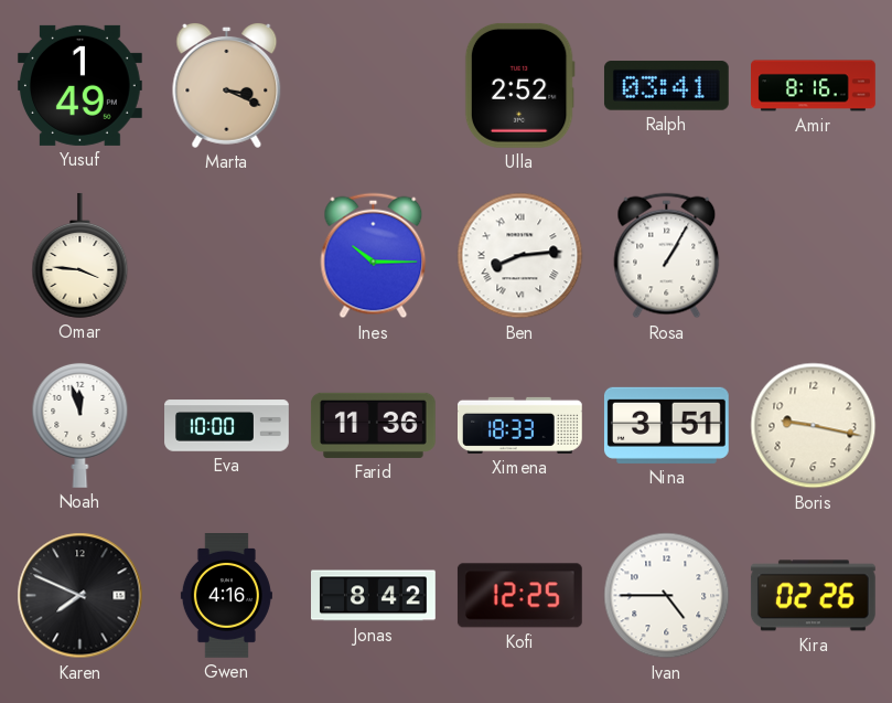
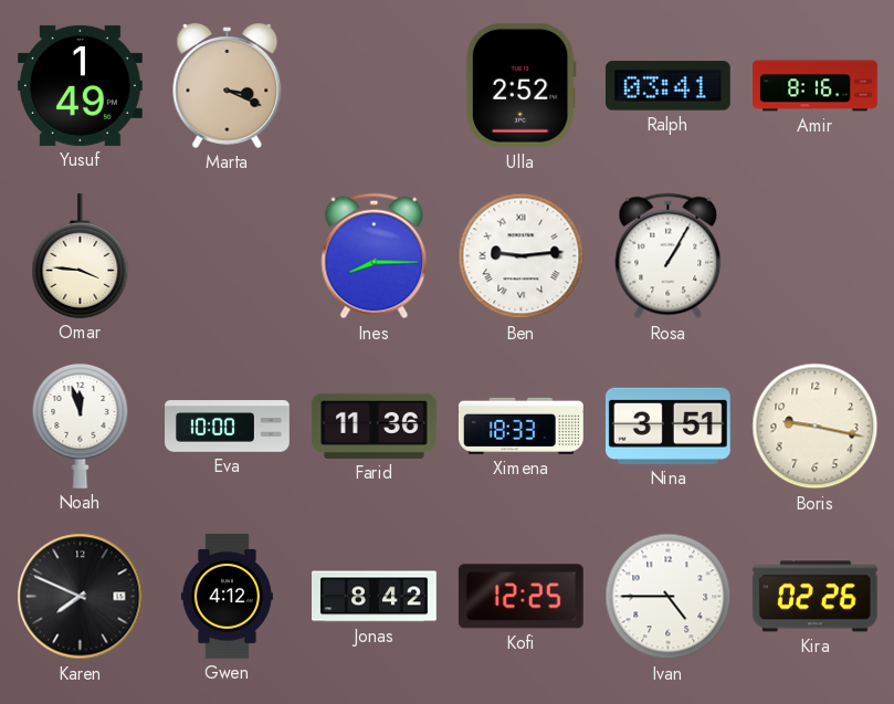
Ines: 10:15 -> 8:15 (375, 256)
Ben: 8:14 -> 9:14 (522, 256)
Gwen: 4:16 -> 4:12 (227, 597)
